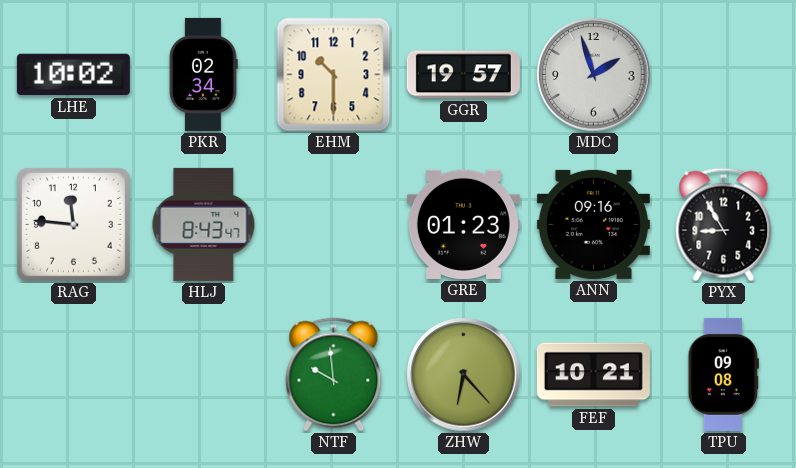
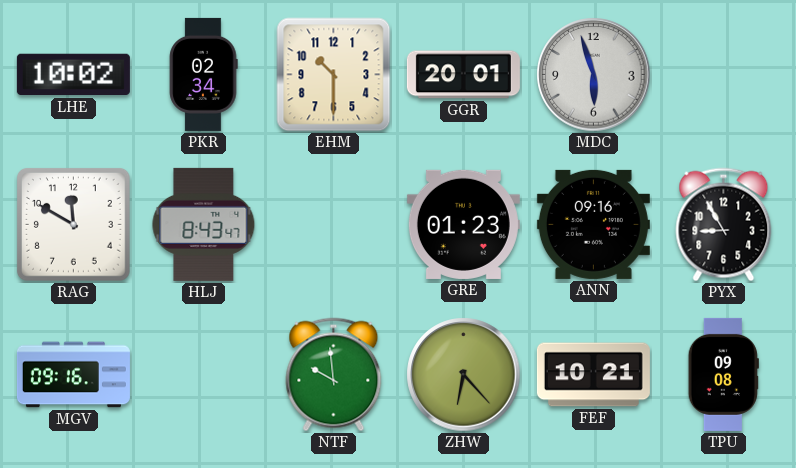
GGR: 19:57 -> 20:01 (463, 75)
MDC: 1:57 -> 5:57 (594, 75)
RAG: 11:46 -> 11:50 (74, 225)
MGV: none -> 09:16 (73, 375)
